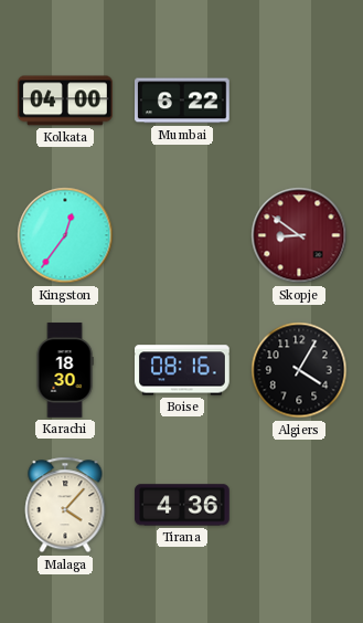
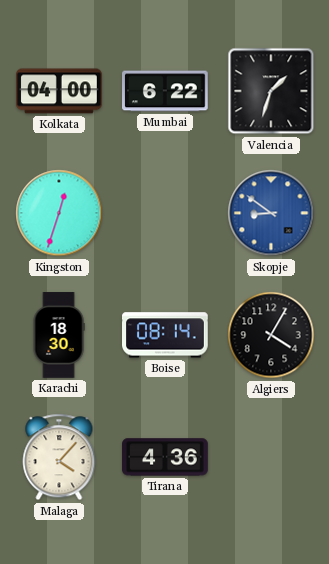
Valencia: none -> 1:33 (271, 91)
Kingston: 12:36 -> 12:33 (59, 213)
Skopje dial: burgundy -> blue (271, 213)
Boise: 08:16 -> 08:14 (165, 335)
